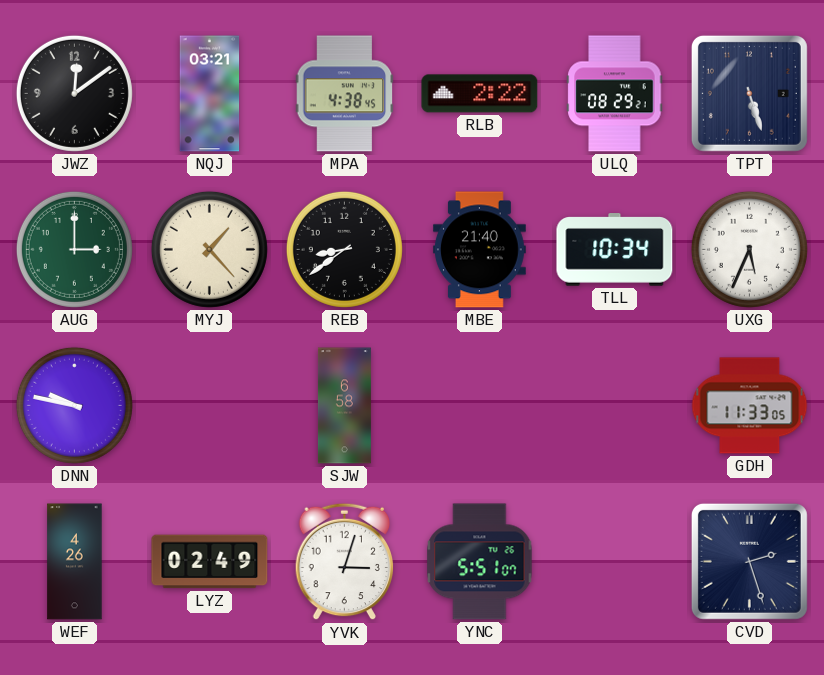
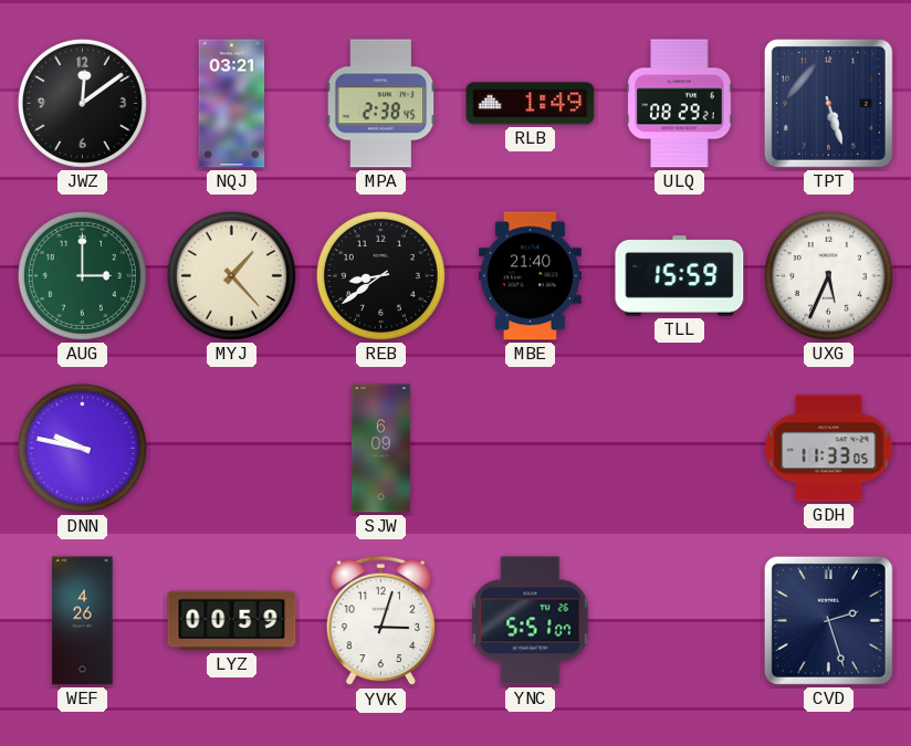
MPA: 4:38 -> 2:38 (381, 104)
RLB: 2:22 -> 1:49 (531, 104)
TLL: 10:34 -> 15:59 (680, 276)
SJW: 6:58 -> 6:09 (380, 449)
LYZ: 02:49 -> 00:59 (232, 621)
